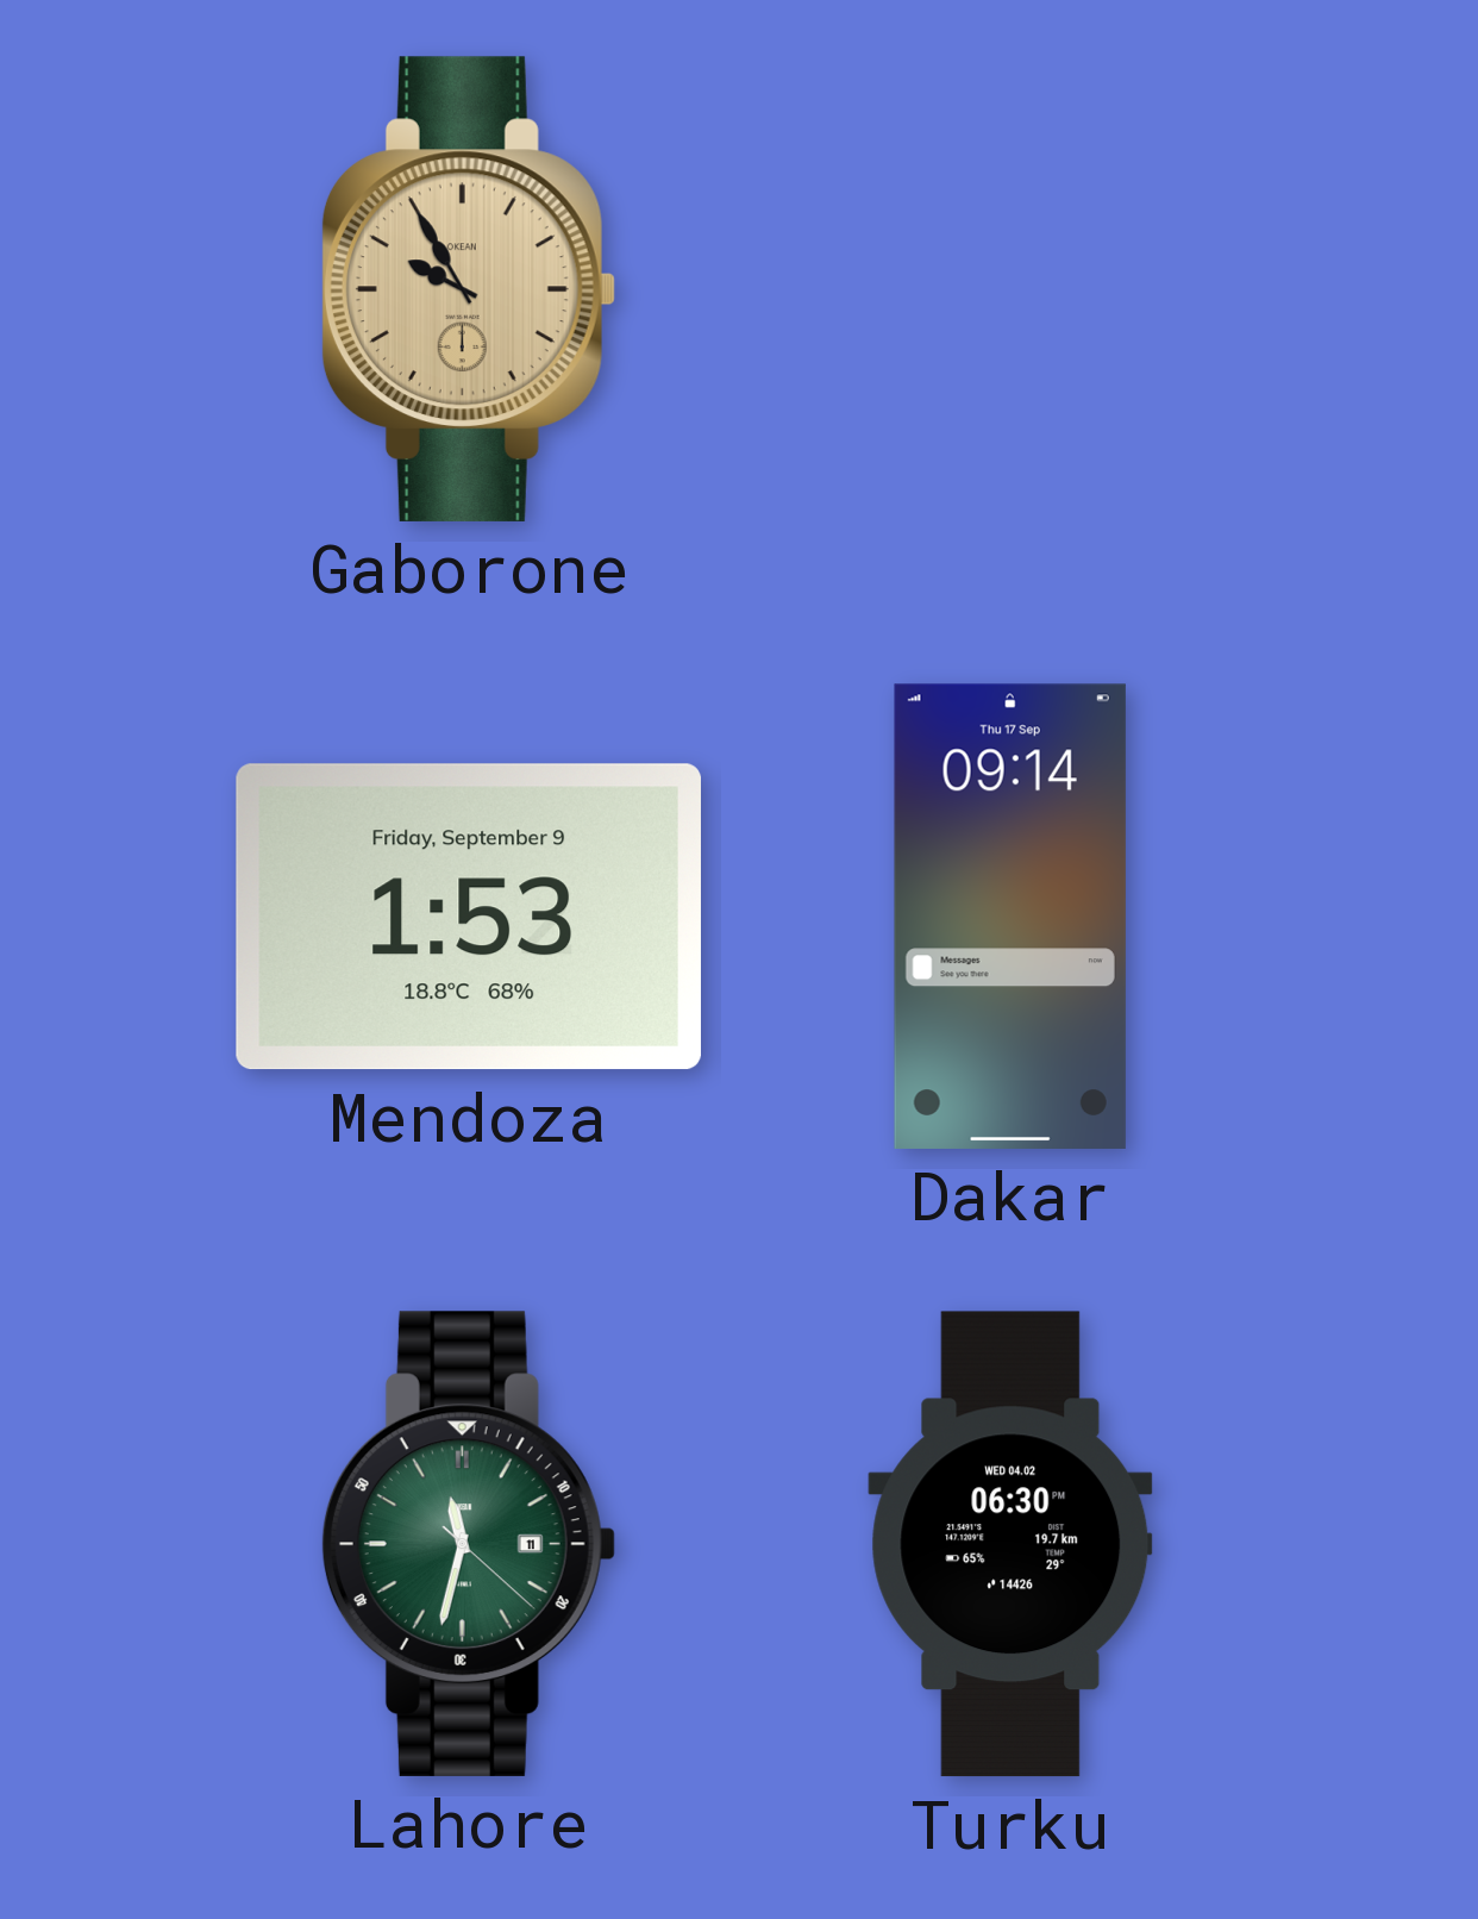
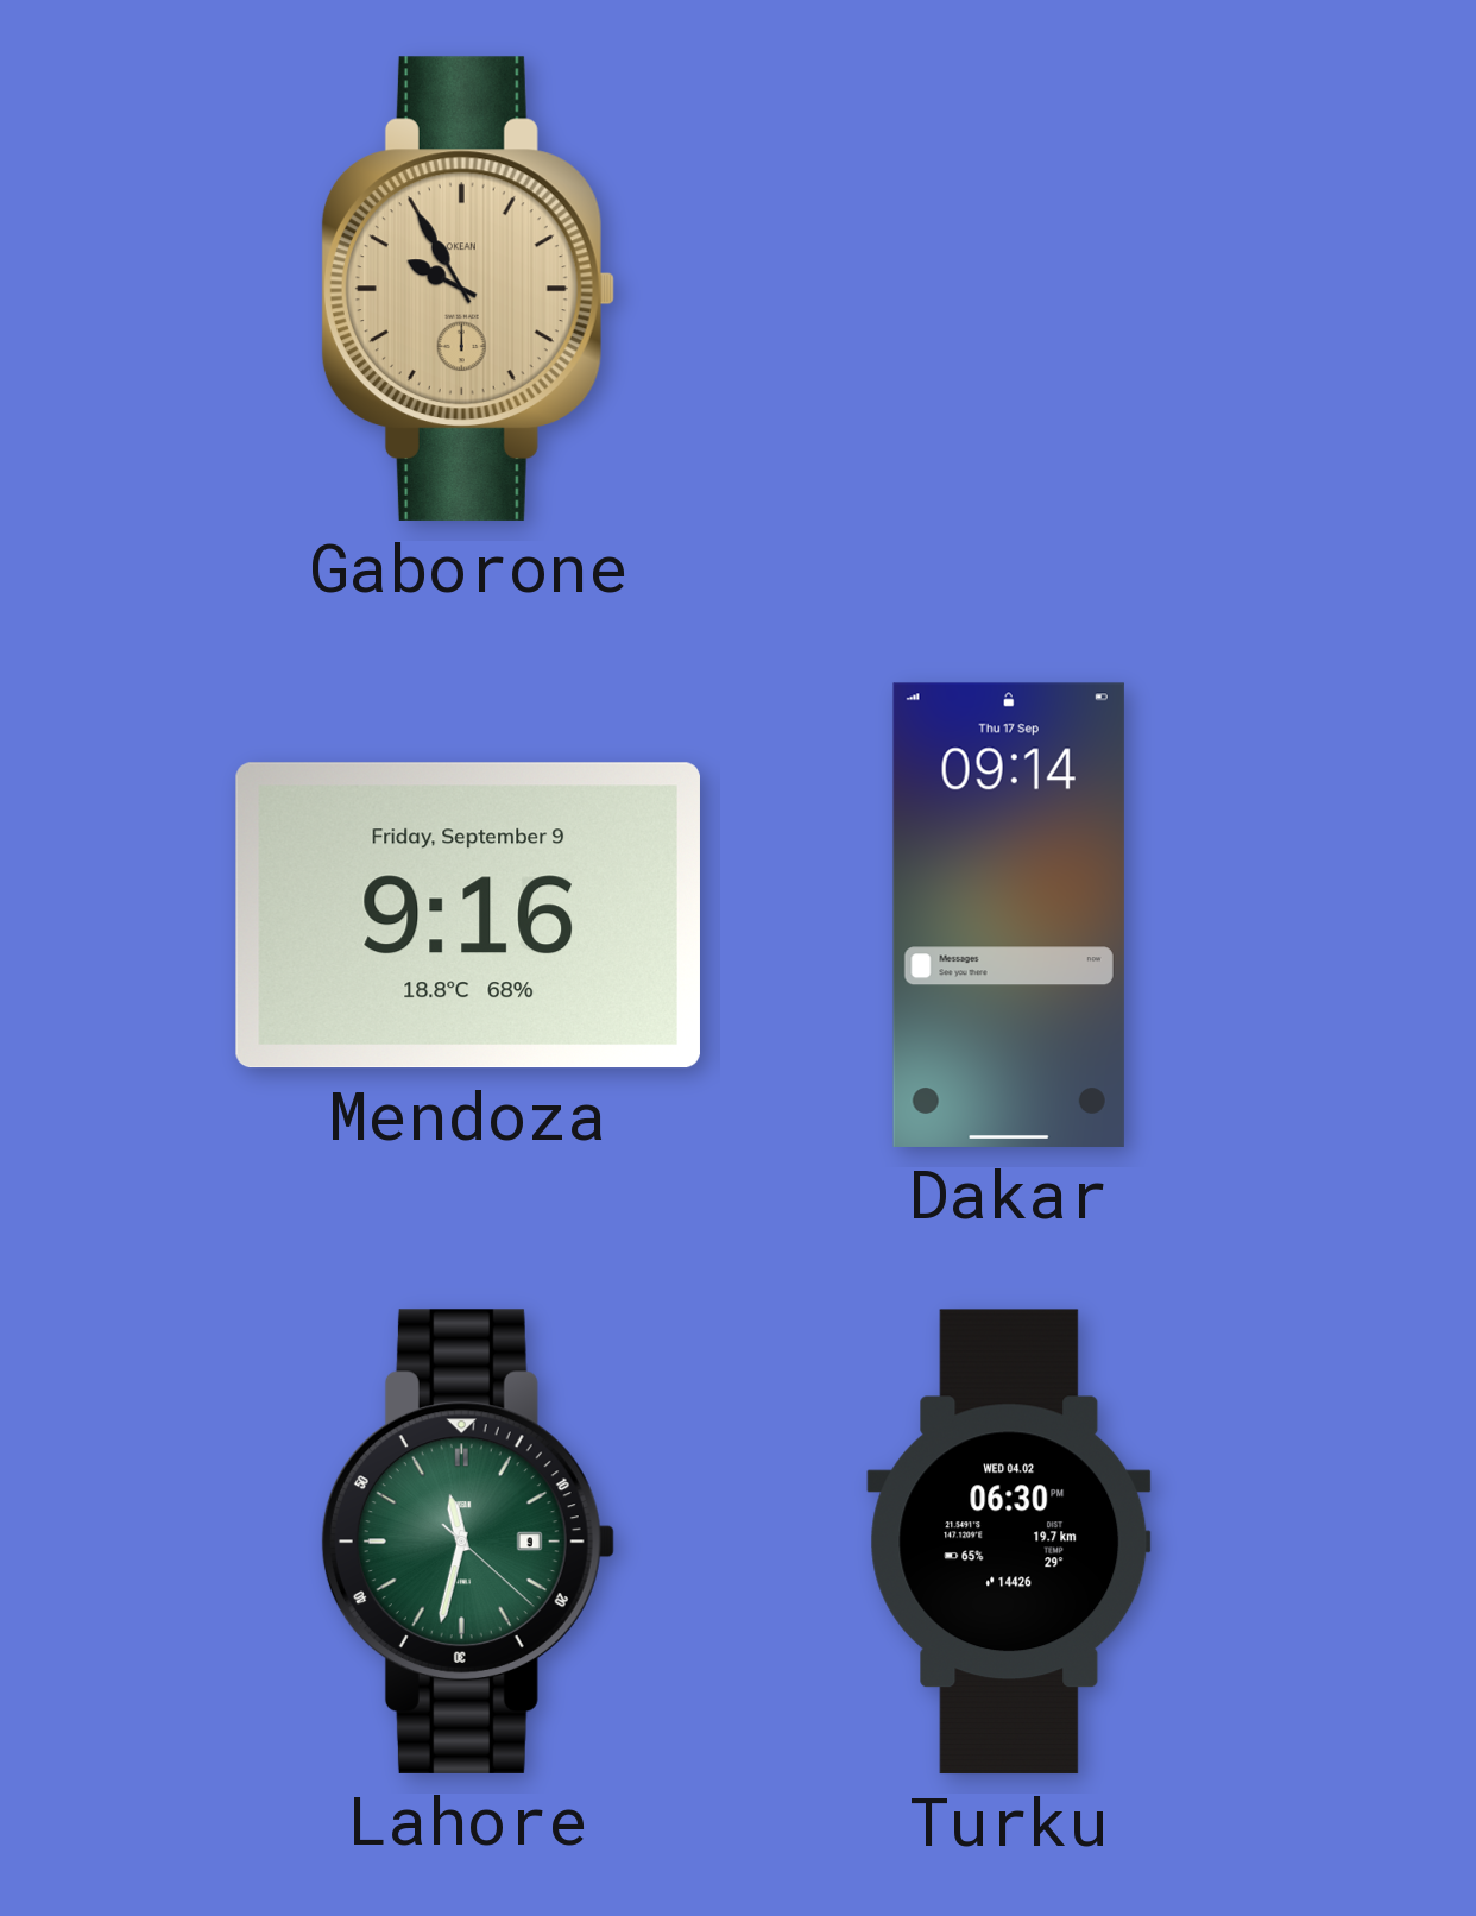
Mendoza: 1:53 -> 9:16 (468, 915)
Lahore date: 11 -> 9 (467, 1542)
